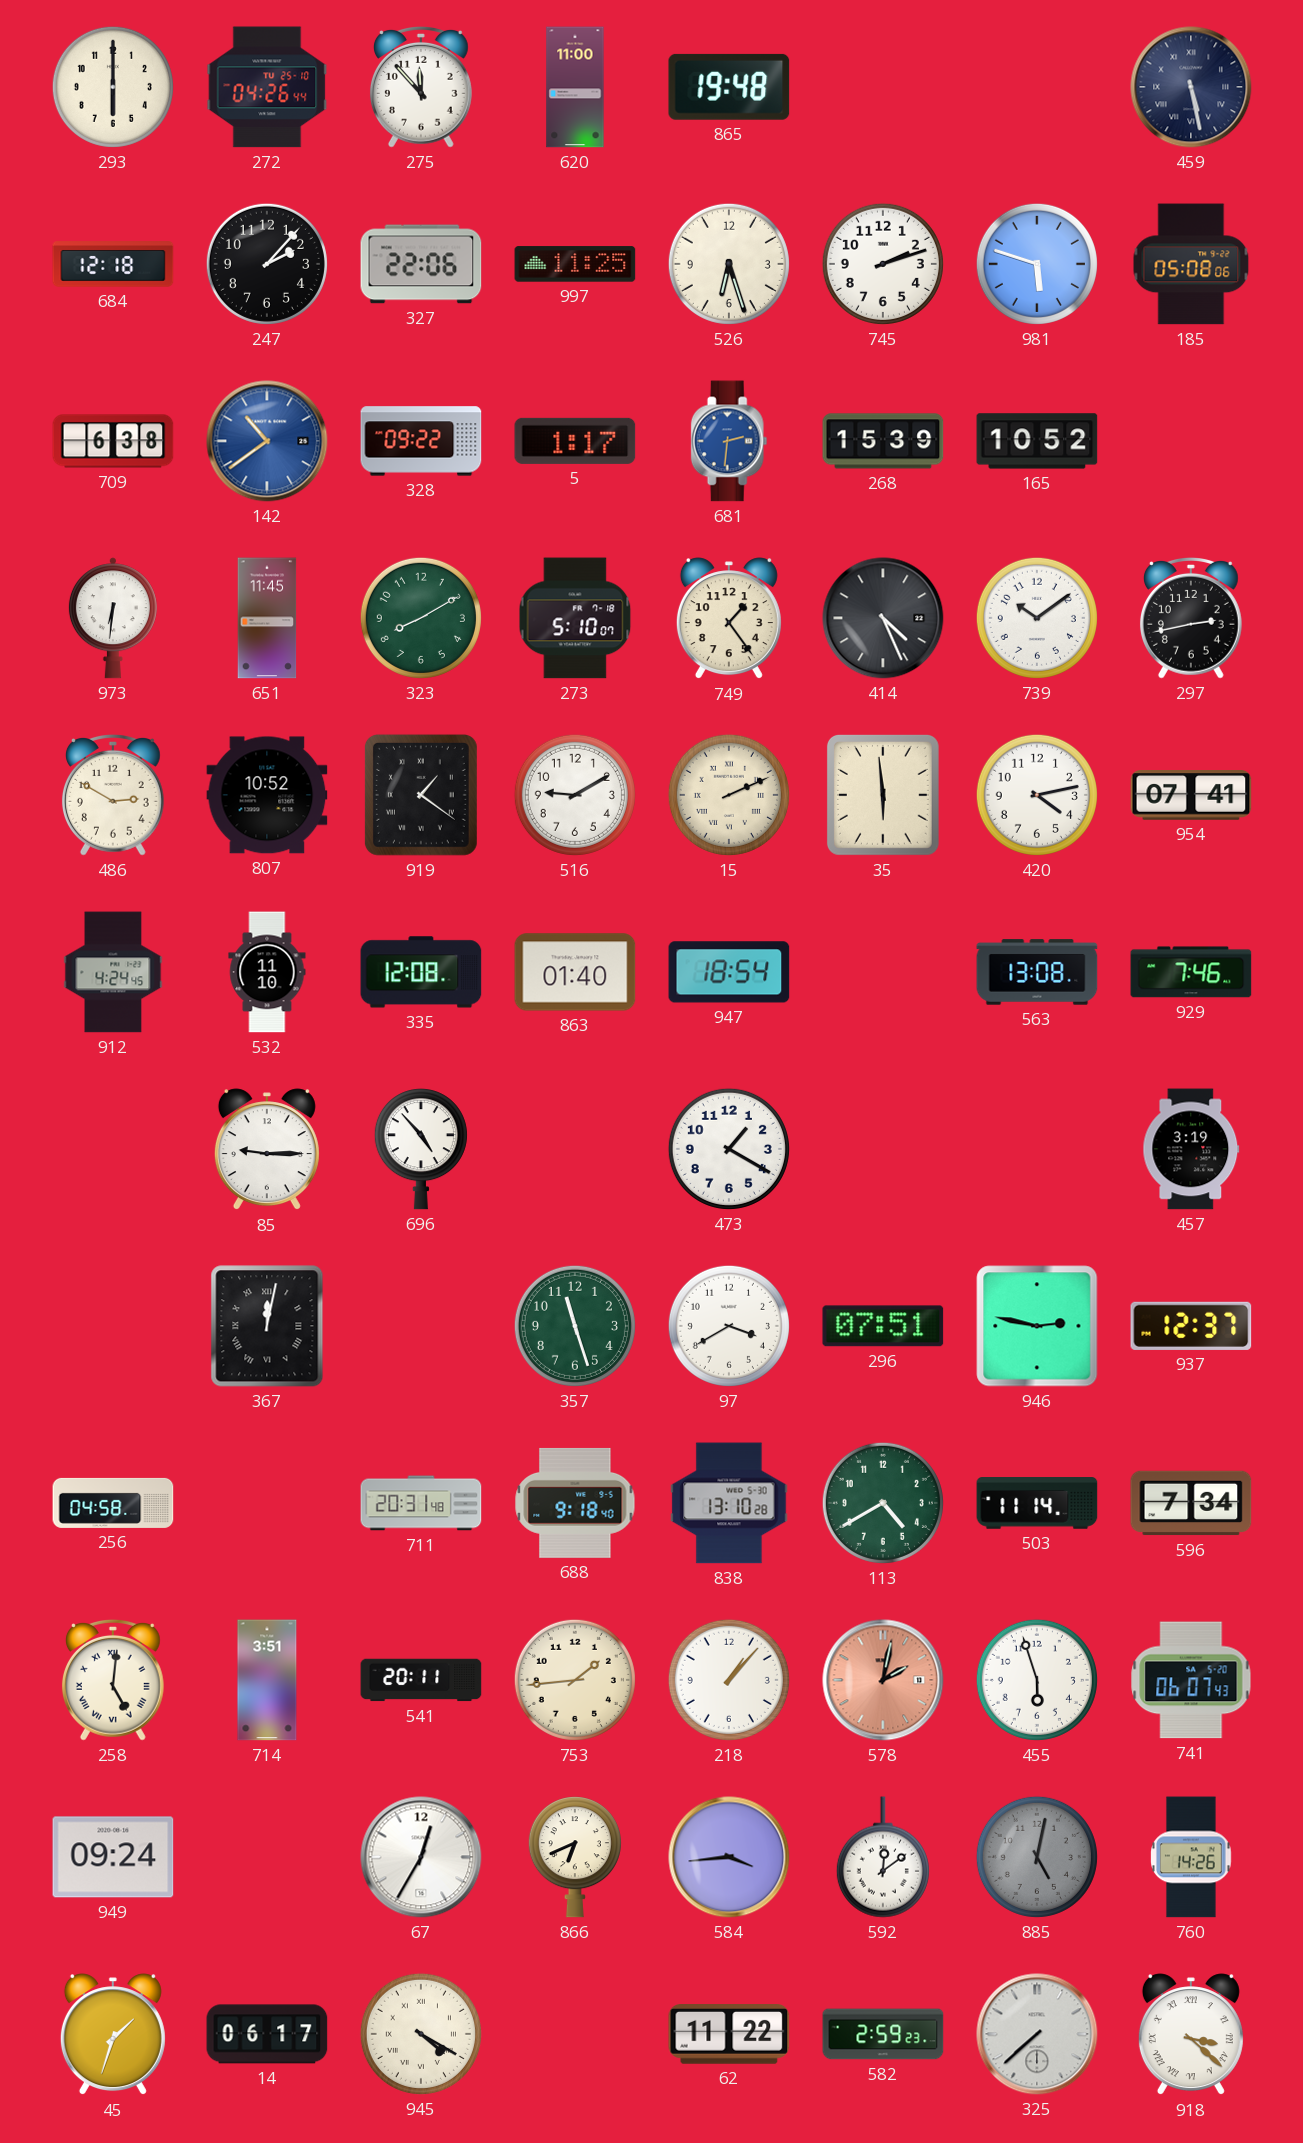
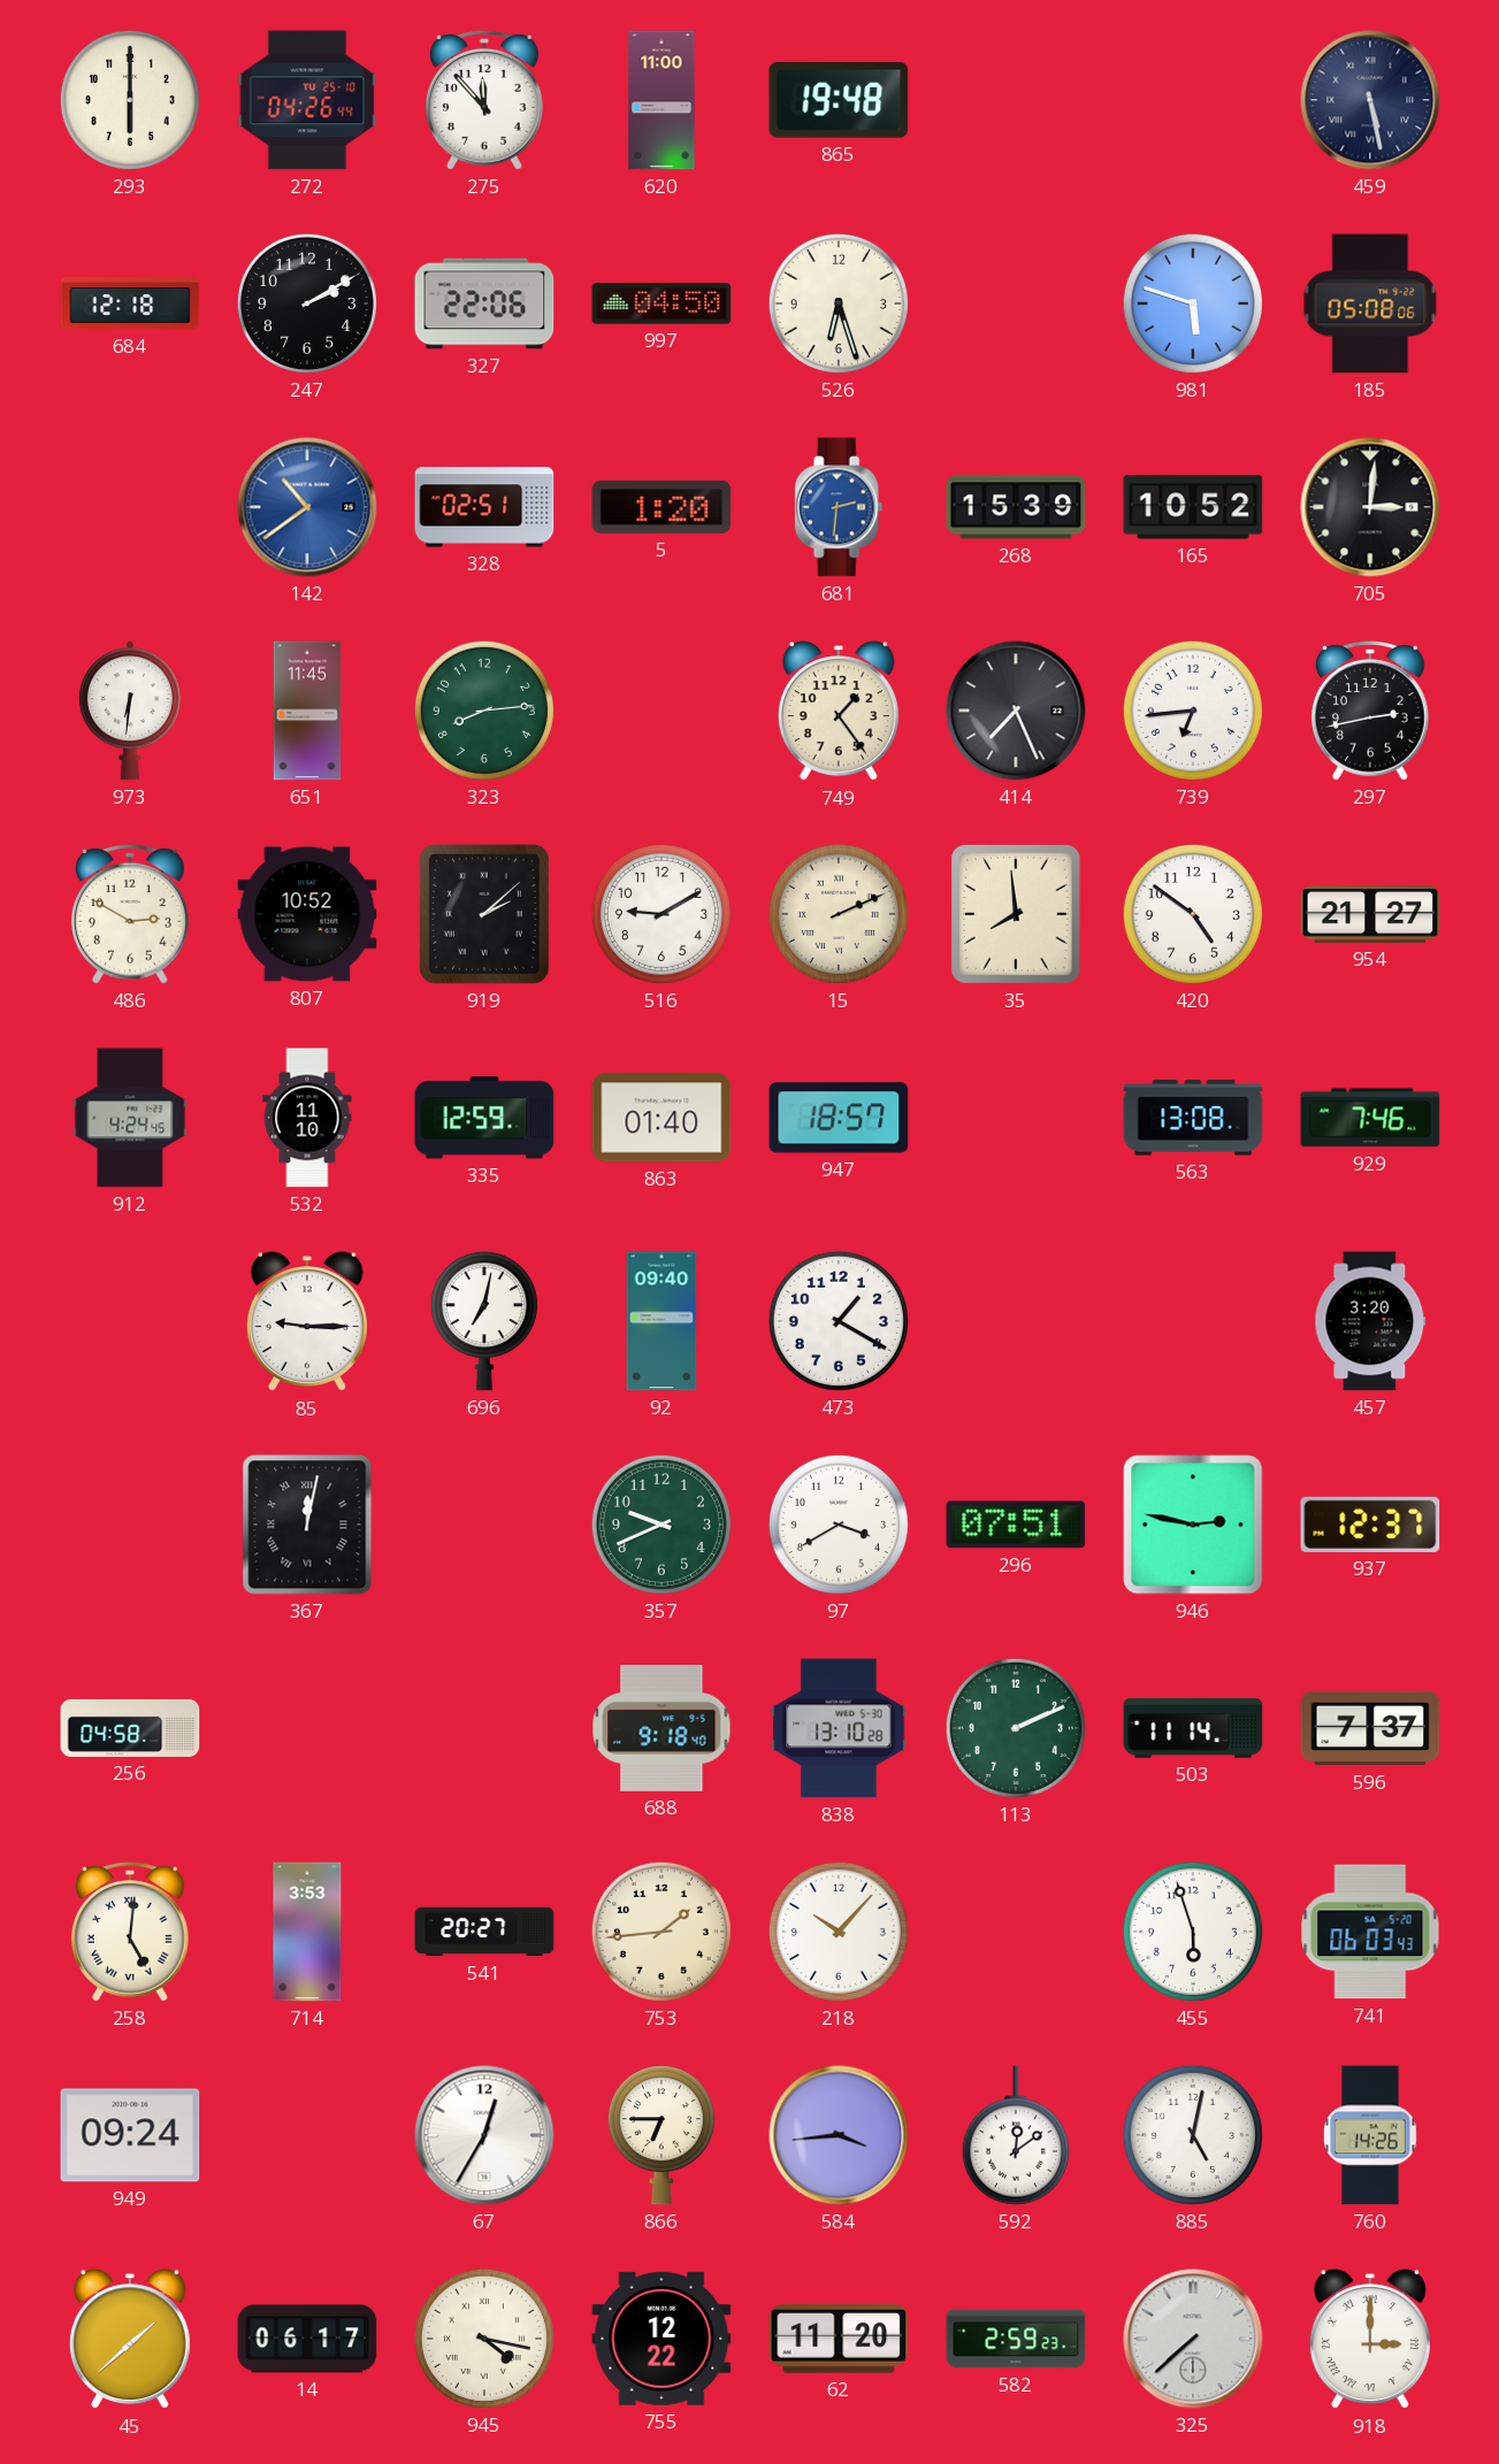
247: 2:07 -> 2:10 (307, 304)
997: 11:25 -> 04:50 (661, 304)
745: 2:12 -> none (883, 264)
709: 6:38 -> none (113, 441)
328: 09:22 -> 02:51 (484, 507)
5: 1:17 -> 1:20 (661, 507)
705: none -> 3:01 (1370, 507)
323: 8:10 -> 8:14 (484, 711)
273: 5:10 -> none (575, 618)
414: 4:26 -> 7:26 (1016, 711)
739: 10:09 -> 6:44 (1193, 711)
919: 1:21 -> 2:08 (484, 914)
35: 5:59 -> 7:59 (1016, 914)
420: 4:13 -> 4:51 (1193, 914)
954: 07:41 -> 21:27 (1370, 915)
335: 12:08 -> 12:59 (484, 1118)
947: 18:54 -> 18:57 (839, 1118)
696: 4:53 -> 7:02 (484, 1321)
92: none -> 09:40 (661, 1321)
457: 3:19 -> 3:20 (1370, 1321)
357: 11:27 -> 9:41 (661, 1525)
711: 20:31 -> none (421, 1503)
113: 4:40 -> 2:11 (1016, 1728)
596: 7:34 -> 7:37 (1370, 1728)
714: 3:51 -> 3:53 (307, 1932)
541: 20:11 -> 20:27 (484, 1932)
218: 1:07 -> 10:07 (839, 1932)
578: 2:02 -> none (883, 1680)
741: 06:07 -> 06:03 (1370, 1932)
866: 6:41 -> 6:45 (661, 2135)
885 dial: grey -> white (1193, 2135)
45: 1:33 -> 1:38 (130, 2340)
945: 4:20 -> 4:17 (484, 2339)
755: none -> 12:22 (661, 2339)
62: 11:22 -> 11:20 (839, 2340)
918: 3:22 -> 3:00 (1370, 2340)
